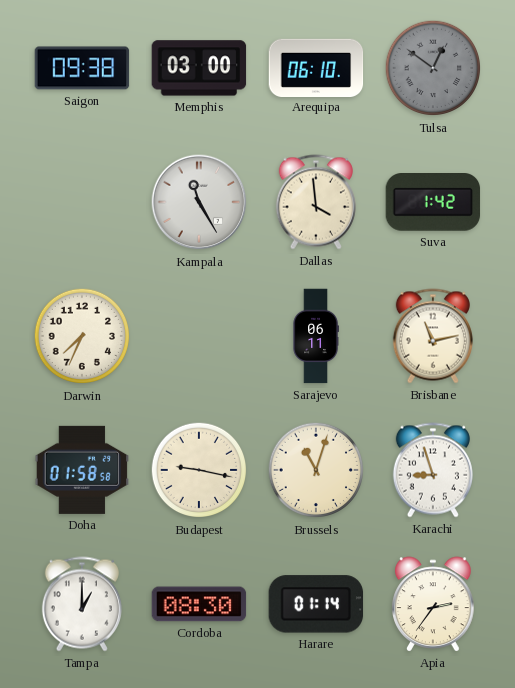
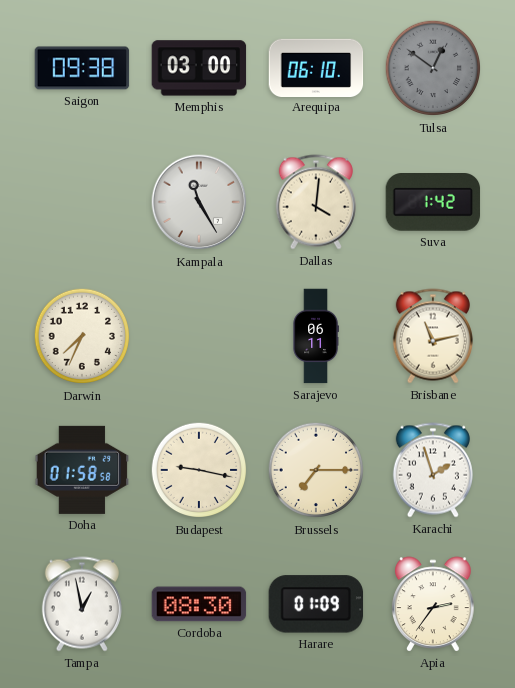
Dallas: 3:59 -> 4:01 (316, 202)
Brussels: 11:03 -> 7:15 (316, 470)
Karachi: 8:57 -> 1:57 (433, 470)
Tampa: 1:00 -> 12:58 (82, 604)
Harare: 01:14 -> 01:09 (316, 604)
